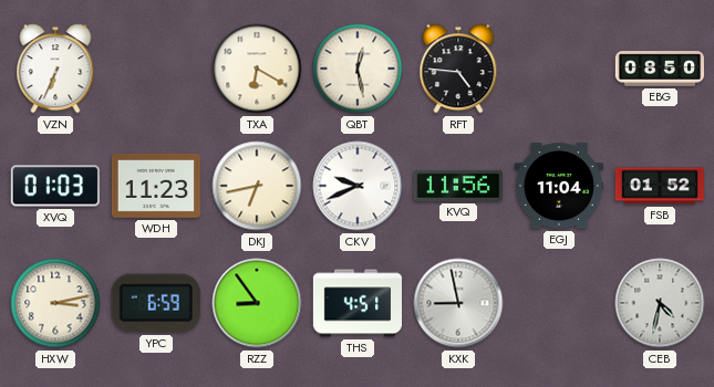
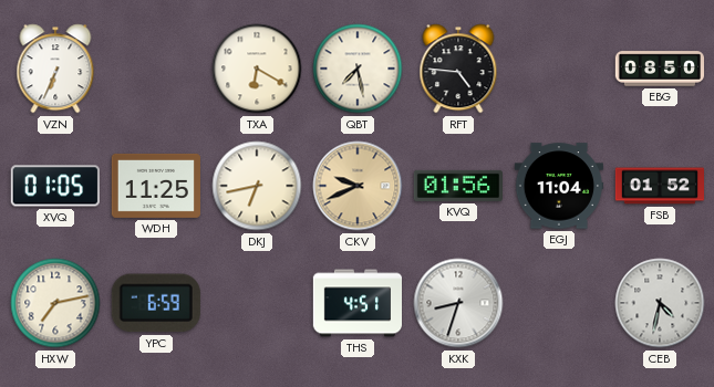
QBT: 12:28 -> 7:28 (358, 69)
XVQ: 01:03 -> 01:05 (55, 186)
WDH: 11:23 -> 11:25 (156, 186)
CKV dial: white -> champagne (358, 186)
KVQ: 11:56 -> 01:56 (458, 186)
HXW: 3:13 -> 7:13 (55, 303)
RZZ: 8:54 -> none (257, 303)
KXK: 8:58 -> 8:33 (458, 303)
